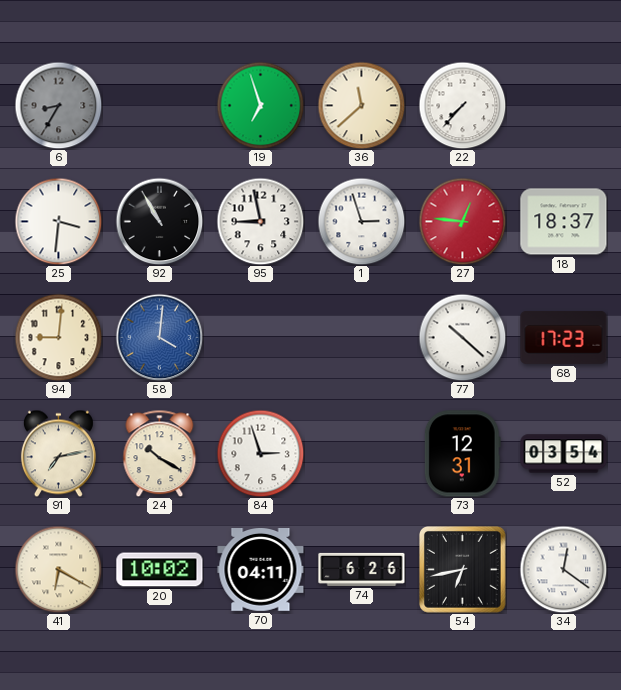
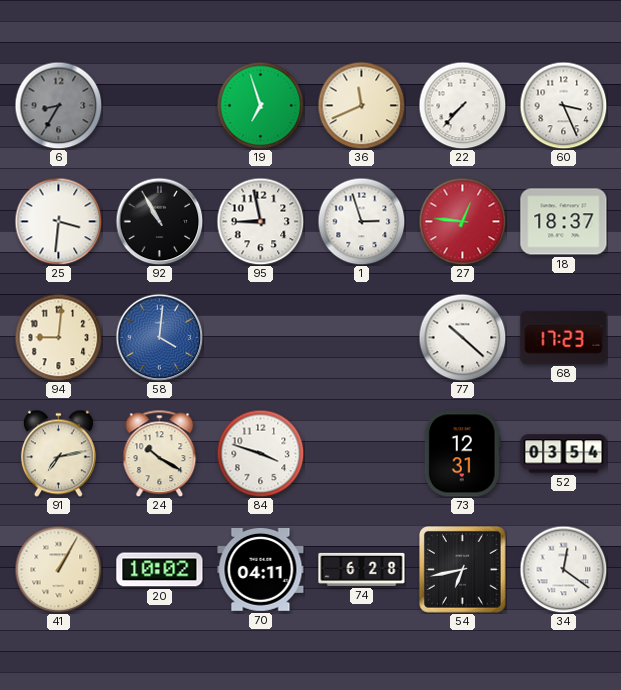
36: 11:38 -> 11:41 (361, 105)
60: none -> 3:26 (563, 105)
84: 2:57 -> 3:48 (260, 453)
41: 6:20 -> 1:05 (58, 569)
74: 6:26 -> 6:28 (362, 569)
